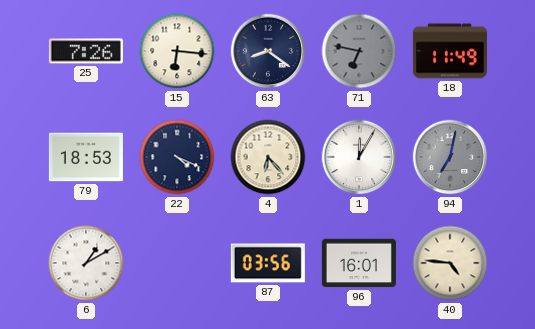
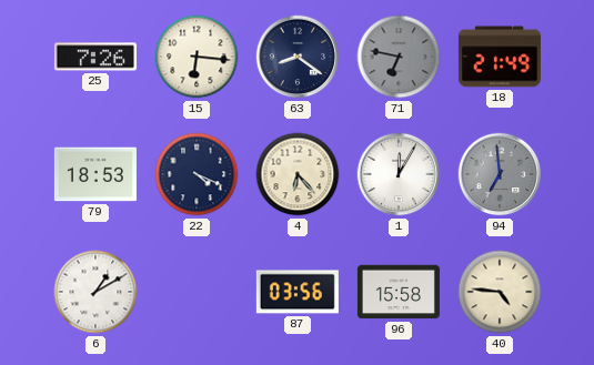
18: 11:49 -> 21:49 (500, 57)
94: 7:02 -> 6:59 (500, 174)
96: 16:01 -> 15:58 (399, 292)
